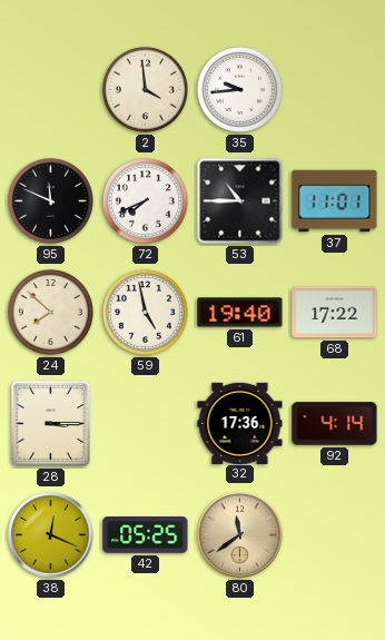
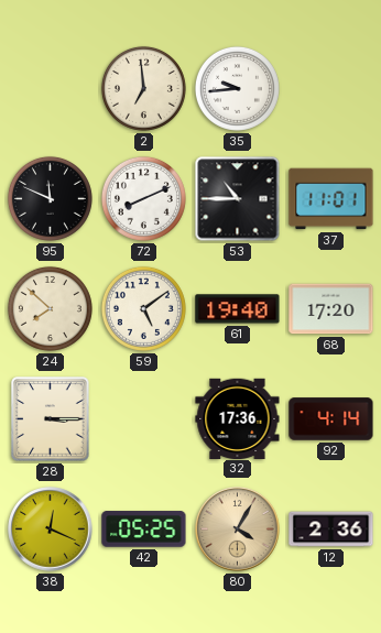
2: 3:59 -> 6:59 (143, 88)
72: 7:41 -> 8:11 (143, 198)
59: 4:58 -> 5:09 (143, 308)
68: 17:22 -> 17:20 (331, 309)
80: 11:39 -> 4:05 (238, 530)
12: none -> 2:36 (331, 530)
